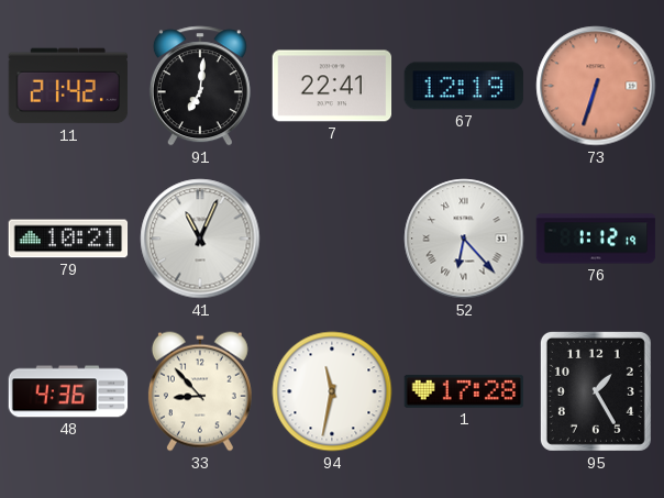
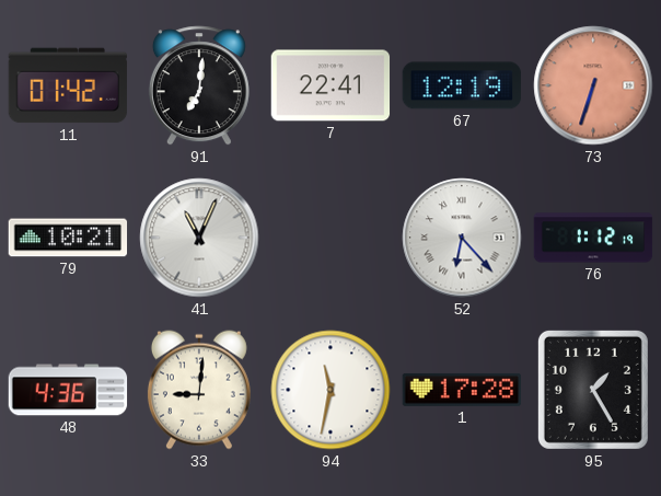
11: 21:42 -> 01:42 (68, 85)
33: 8:53 -> 9:01 (199, 390)
